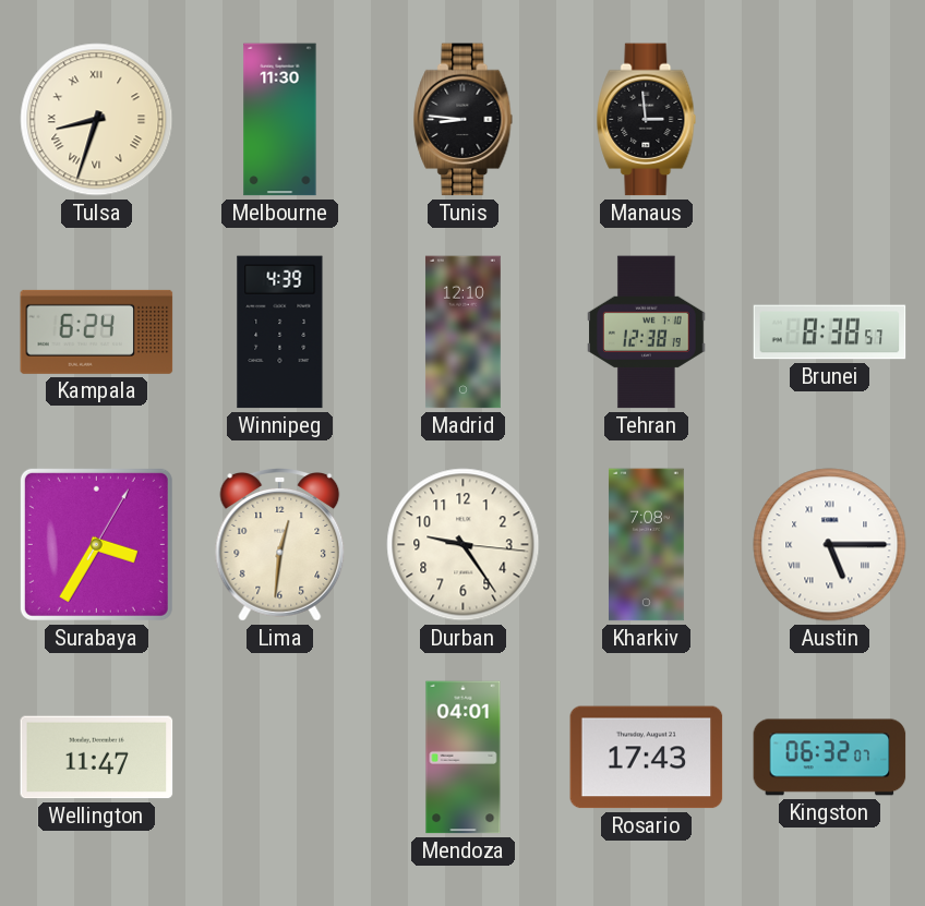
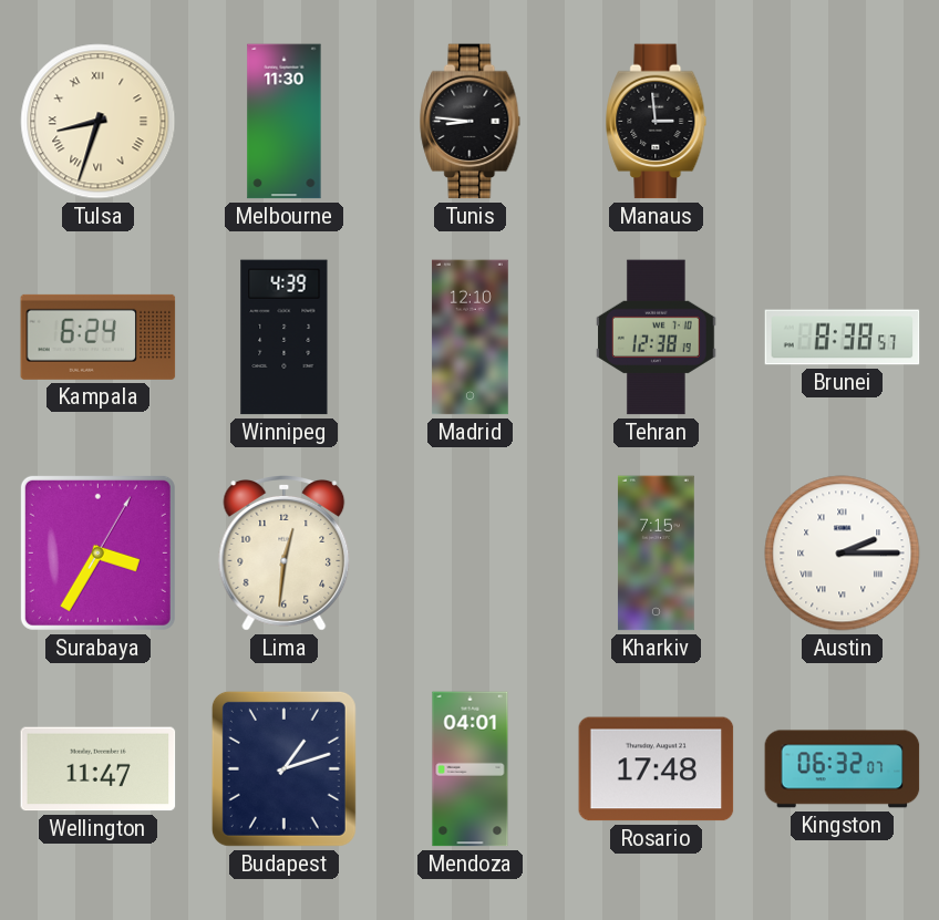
Durban: 9:24 -> none (464, 545)
Kharkiv: 7:08 -> 7:15 (656, 554)
Austin: 5:15 -> 2:15 (843, 554)
Budapest: none -> 1:12 (283, 768)
Rosario: 17:43 -> 17:48 (657, 769)
